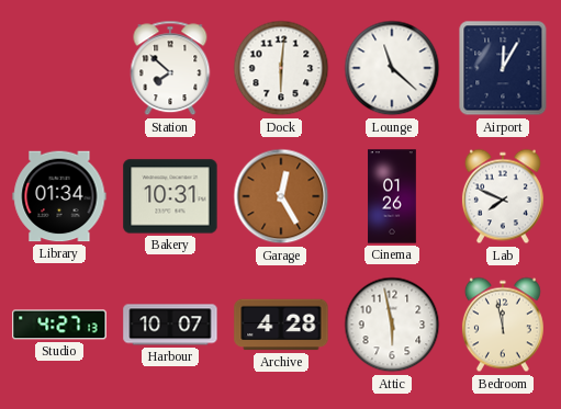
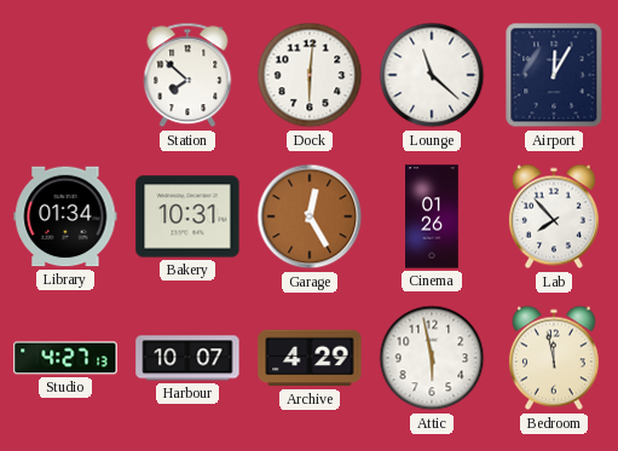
Lab: 7:49 -> 7:53 (554, 216)
Archive: 4:28 -> 4:29 (310, 358)
